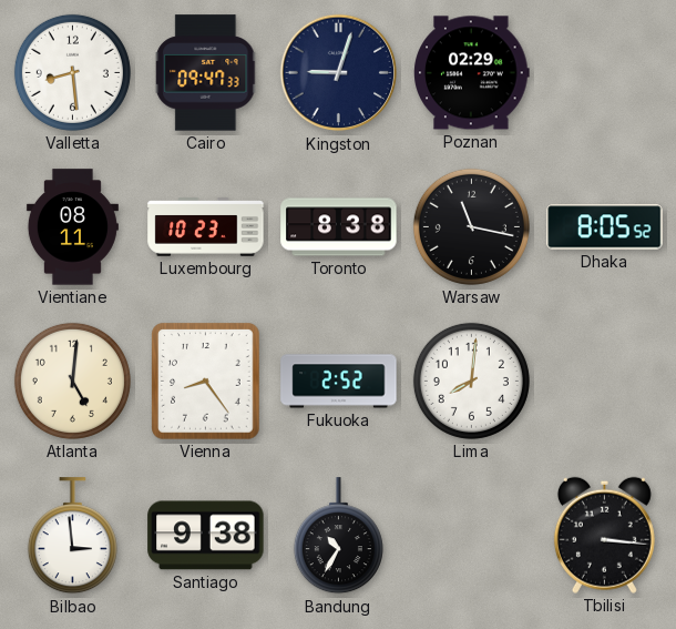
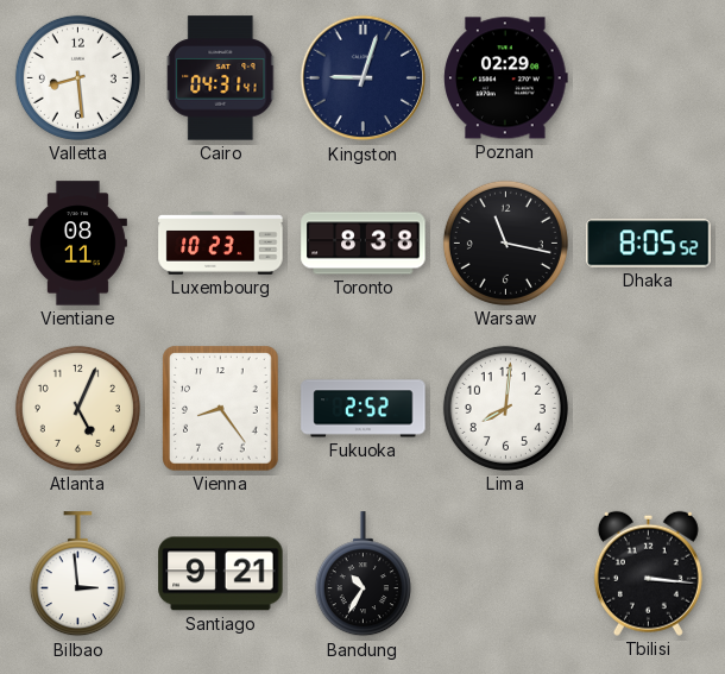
Cairo: 09:47 -> 04:31 (221, 78)
Atlanta: 5:01 -> 5:04 (77, 408)
Santiago: 9:38 -> 9:21 (221, 574)
